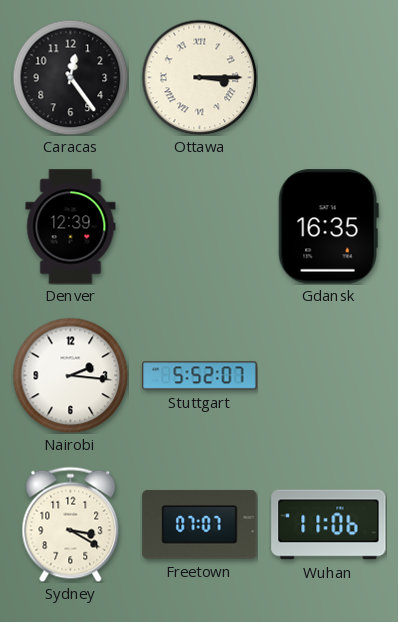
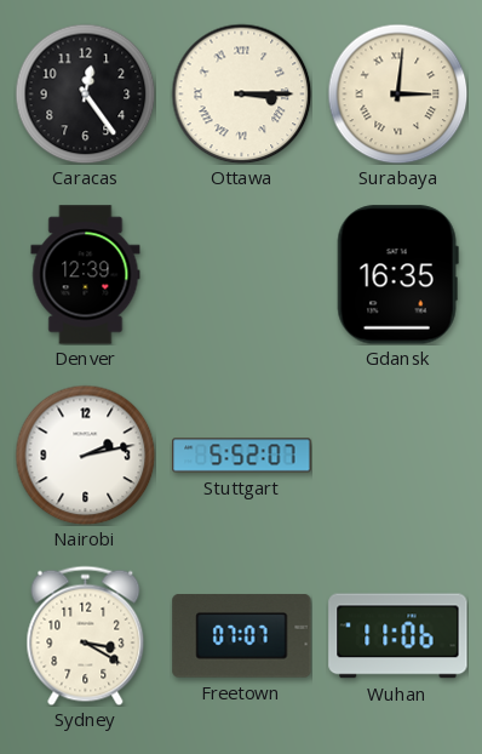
Surabaya: none -> 3:01 (397, 93)
Nairobi: 2:16 -> 2:13 (85, 455)
